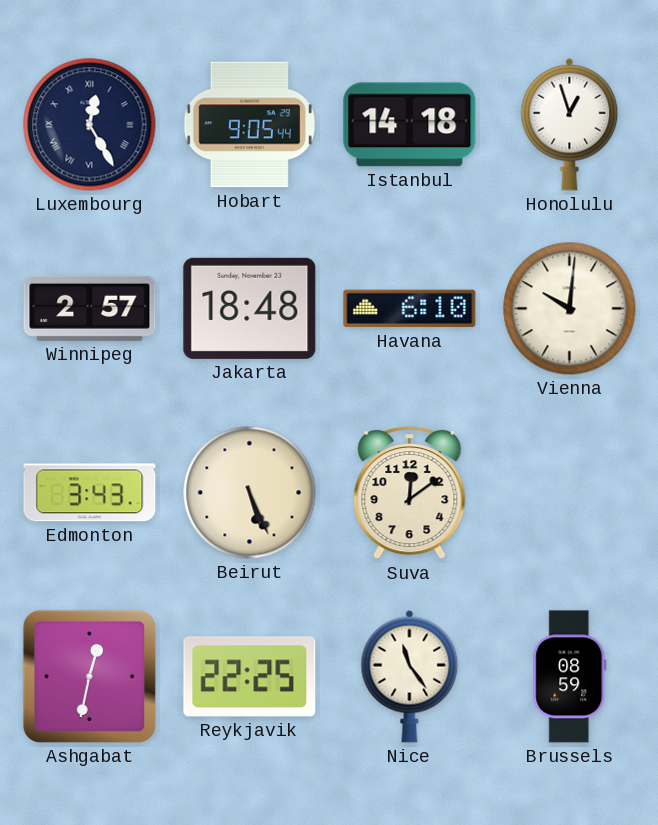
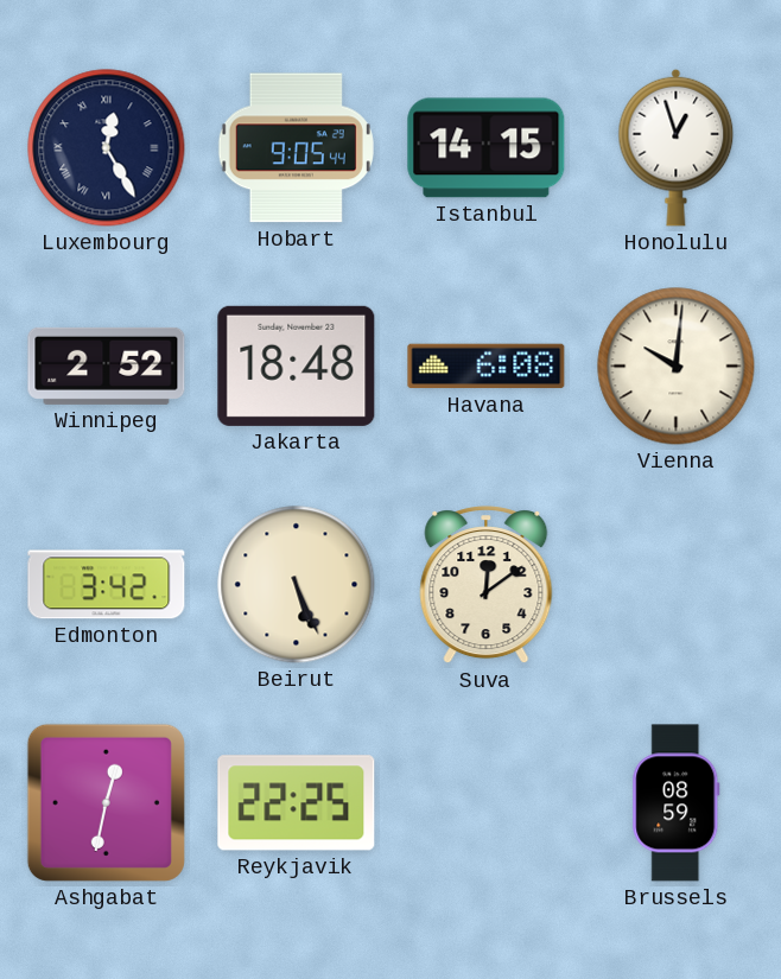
Istanbul: 14:18 -> 14:15 (487, 148)
Winnipeg: 2:57 -> 2:52 (107, 365)
Havana: 6:10 -> 6:08 (487, 367)
Edmonton: 3:43 -> 3:42 (107, 585)
Nice: 11:24 -> none (410, 676)
